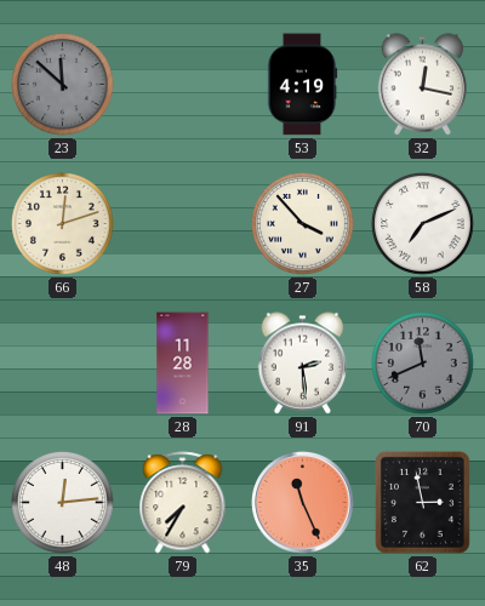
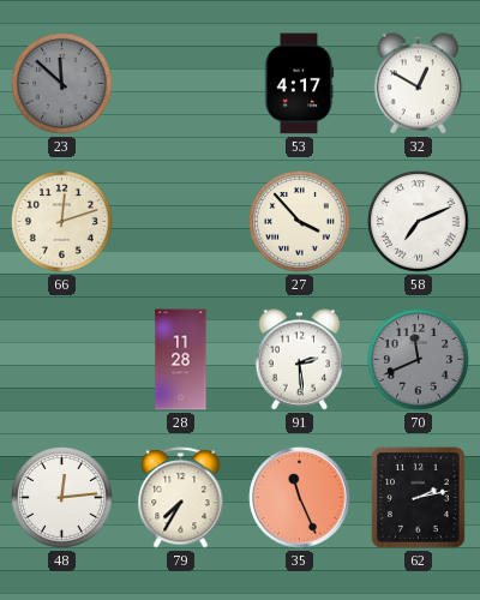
53: 4:19 -> 4:17 (299, 84)
32: 12:17 -> 12:50 (419, 84)
62: 2:58 -> 2:13 (418, 497)
